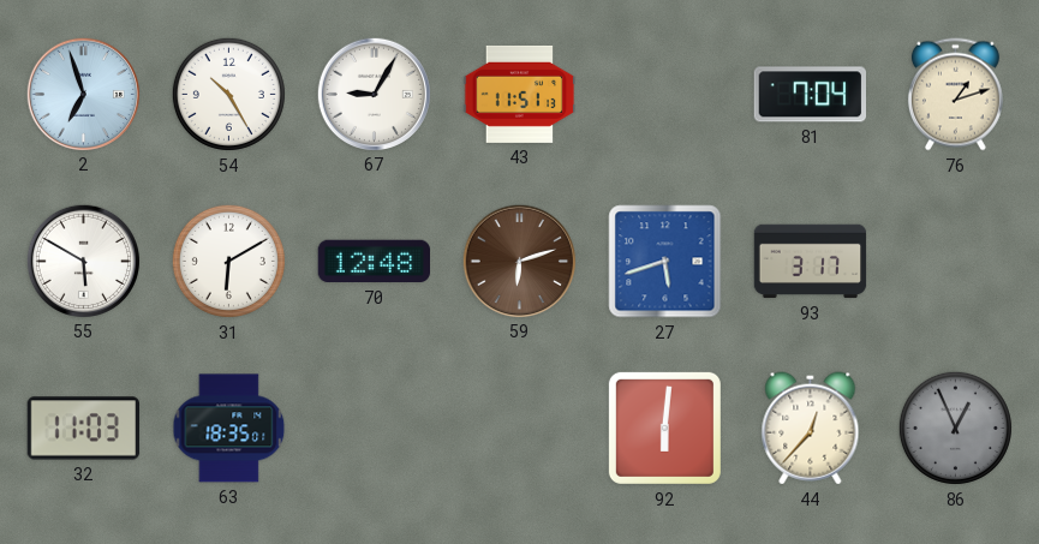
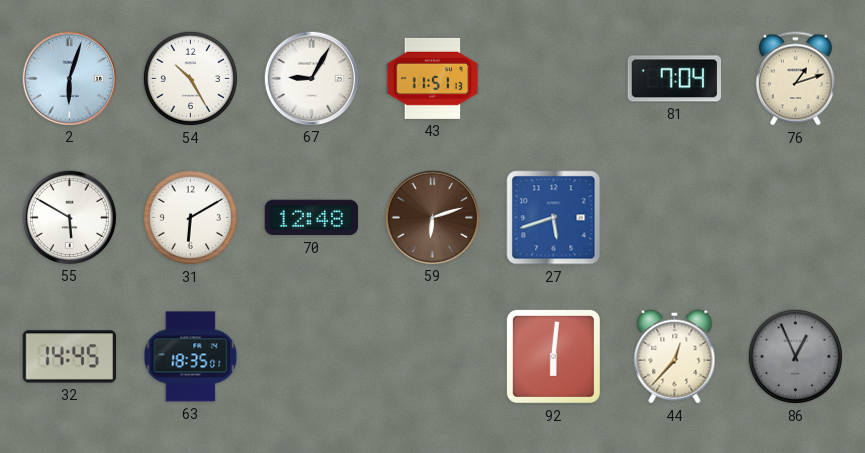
2: 6:57 -> 6:03 (69, 78)
93: 3:17 -> none (811, 262)
32: 11:03 -> 14:45 (70, 357)
